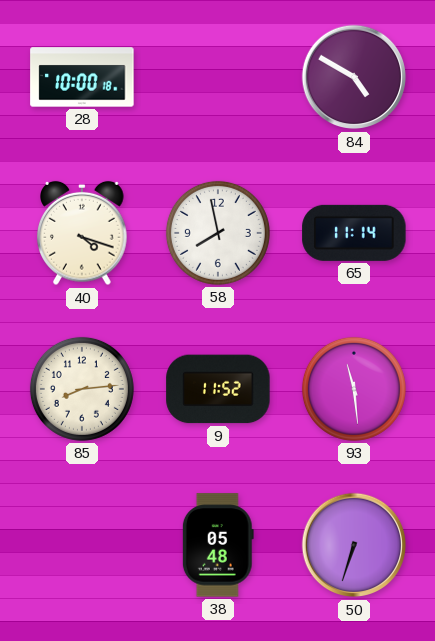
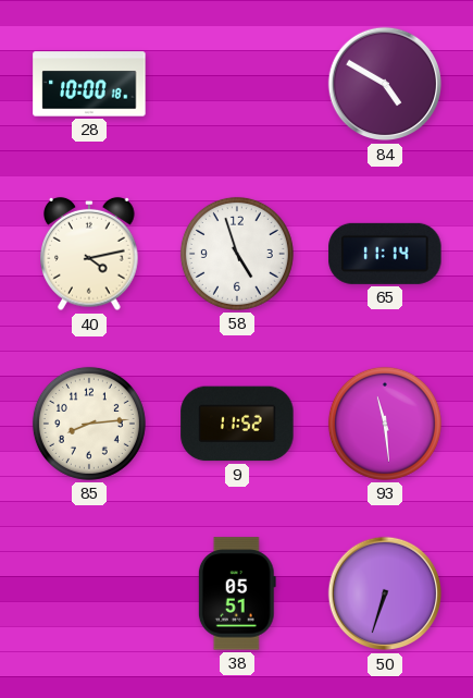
40: 4:18 -> 4:13 (89, 254)
58: 7:58 -> 4:57 (237, 254)
38: 05:48 -> 05:51 (237, 593)
